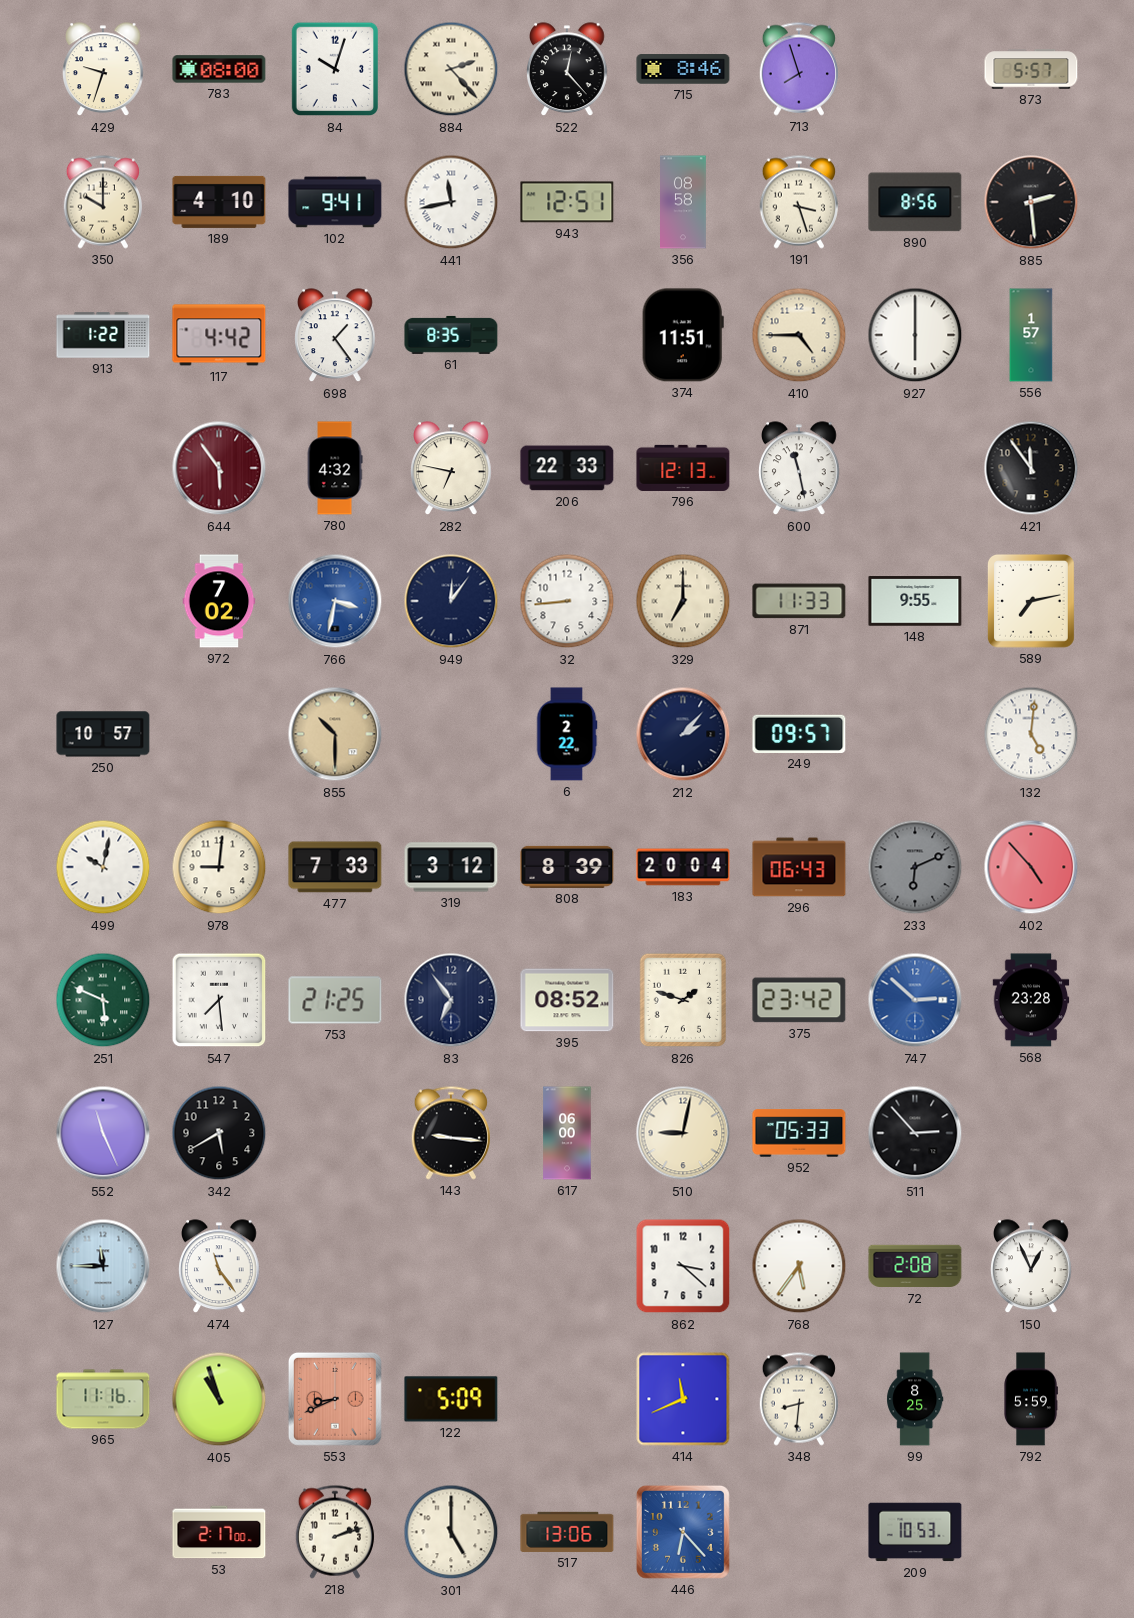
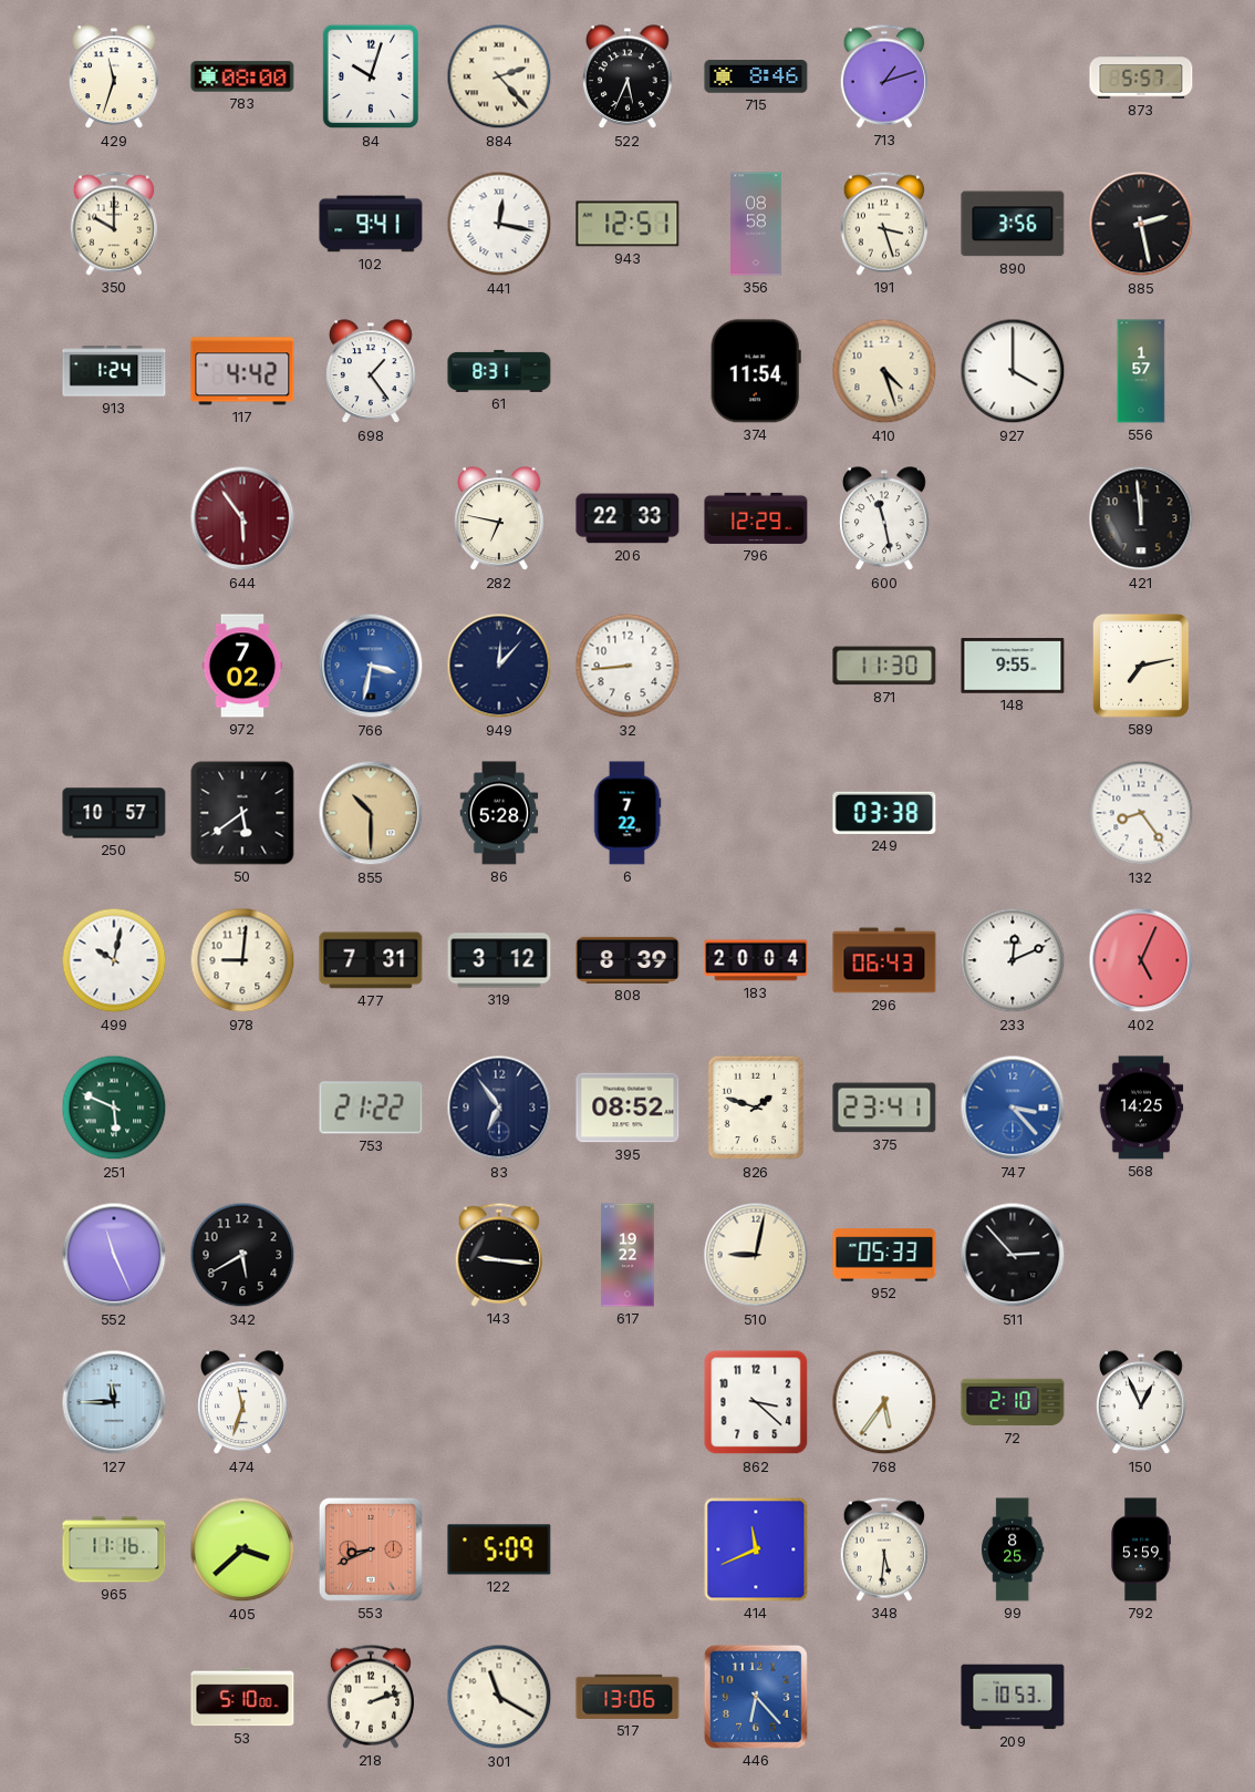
429: 9:33 -> 11:33 (115, 78)
522: 12:23 -> 5:34 (629, 78)
713: 7:57 -> 1:12 (884, 76)
189: 4:10 -> none (219, 202)
441: 11:43 -> 12:17 (499, 224)
890: 8:56 -> 3:56 (1013, 224)
885: 2:29 -> 2:28 (1141, 224)
913: 1:22 -> 1:24 (114, 371)
61: 8:35 -> 8:31 (499, 371)
374: 11:51 -> 11:54 (756, 371)
410: 4:45 -> 4:27 (884, 371)
927: 6:00 -> 4:00 (1013, 371)
780: 4:32 -> none (335, 468)
796: 12:13 -> 12:29 (756, 518)
421: 11:54 -> 11:59 (1141, 518)
949: 12:06 -> 12:07 (499, 666)
329: 7:00 -> none (683, 601)
871: 11:33 -> 11:30 (884, 666)
50: none -> 5:39 (242, 813)
86: none -> 5:28 (499, 813)
6: 2:22 -> 7:22 (627, 813)
212: 2:07 -> none (683, 734)
249: 09:57 -> 03:38 (884, 813)
132: 5:01 -> 8:24 (1141, 813)
477: 7:33 -> 7:31 (371, 960)
233: 6:11 -> 12:11 (1013, 960)
233 dial: grey -> white (1013, 960)
402: 4:53 -> 5:04 (1141, 960)
547: 7:29 -> none (219, 1000)
753: 21:25 -> 21:22 (371, 1108)
375: 23:42 -> 23:41 (884, 1108)
747: 2:52 -> 3:23 (1013, 1108)
568: 23:28 -> 14:25 (1141, 1108)
617: 06:00 -> 19:22 (627, 1255)
474: 11:24 -> 11:33 (243, 1403)
72: 2:08 -> 2:10 (1013, 1402)
405: 10:57 -> 3:38 (242, 1549)
348: 8:31 -> 5:31 (884, 1549)
53: 2:17 -> 5:10 (242, 1697)
301: 5:00 -> 11:20 (499, 1697)
